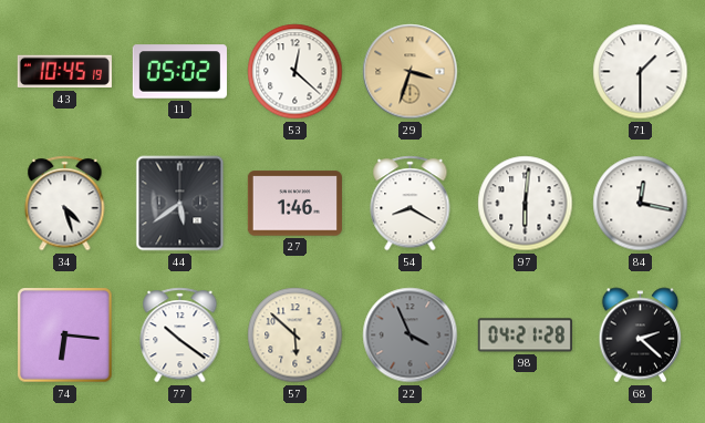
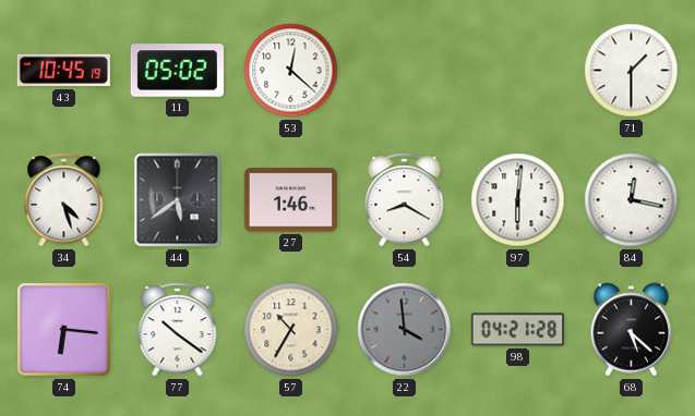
29: 3:33 -> none (411, 72)
57: 5:52 -> 10:35 (291, 330)
22: 3:56 -> 3:59 (405, 330)
68: 2:22 -> 5:22 (632, 330)
